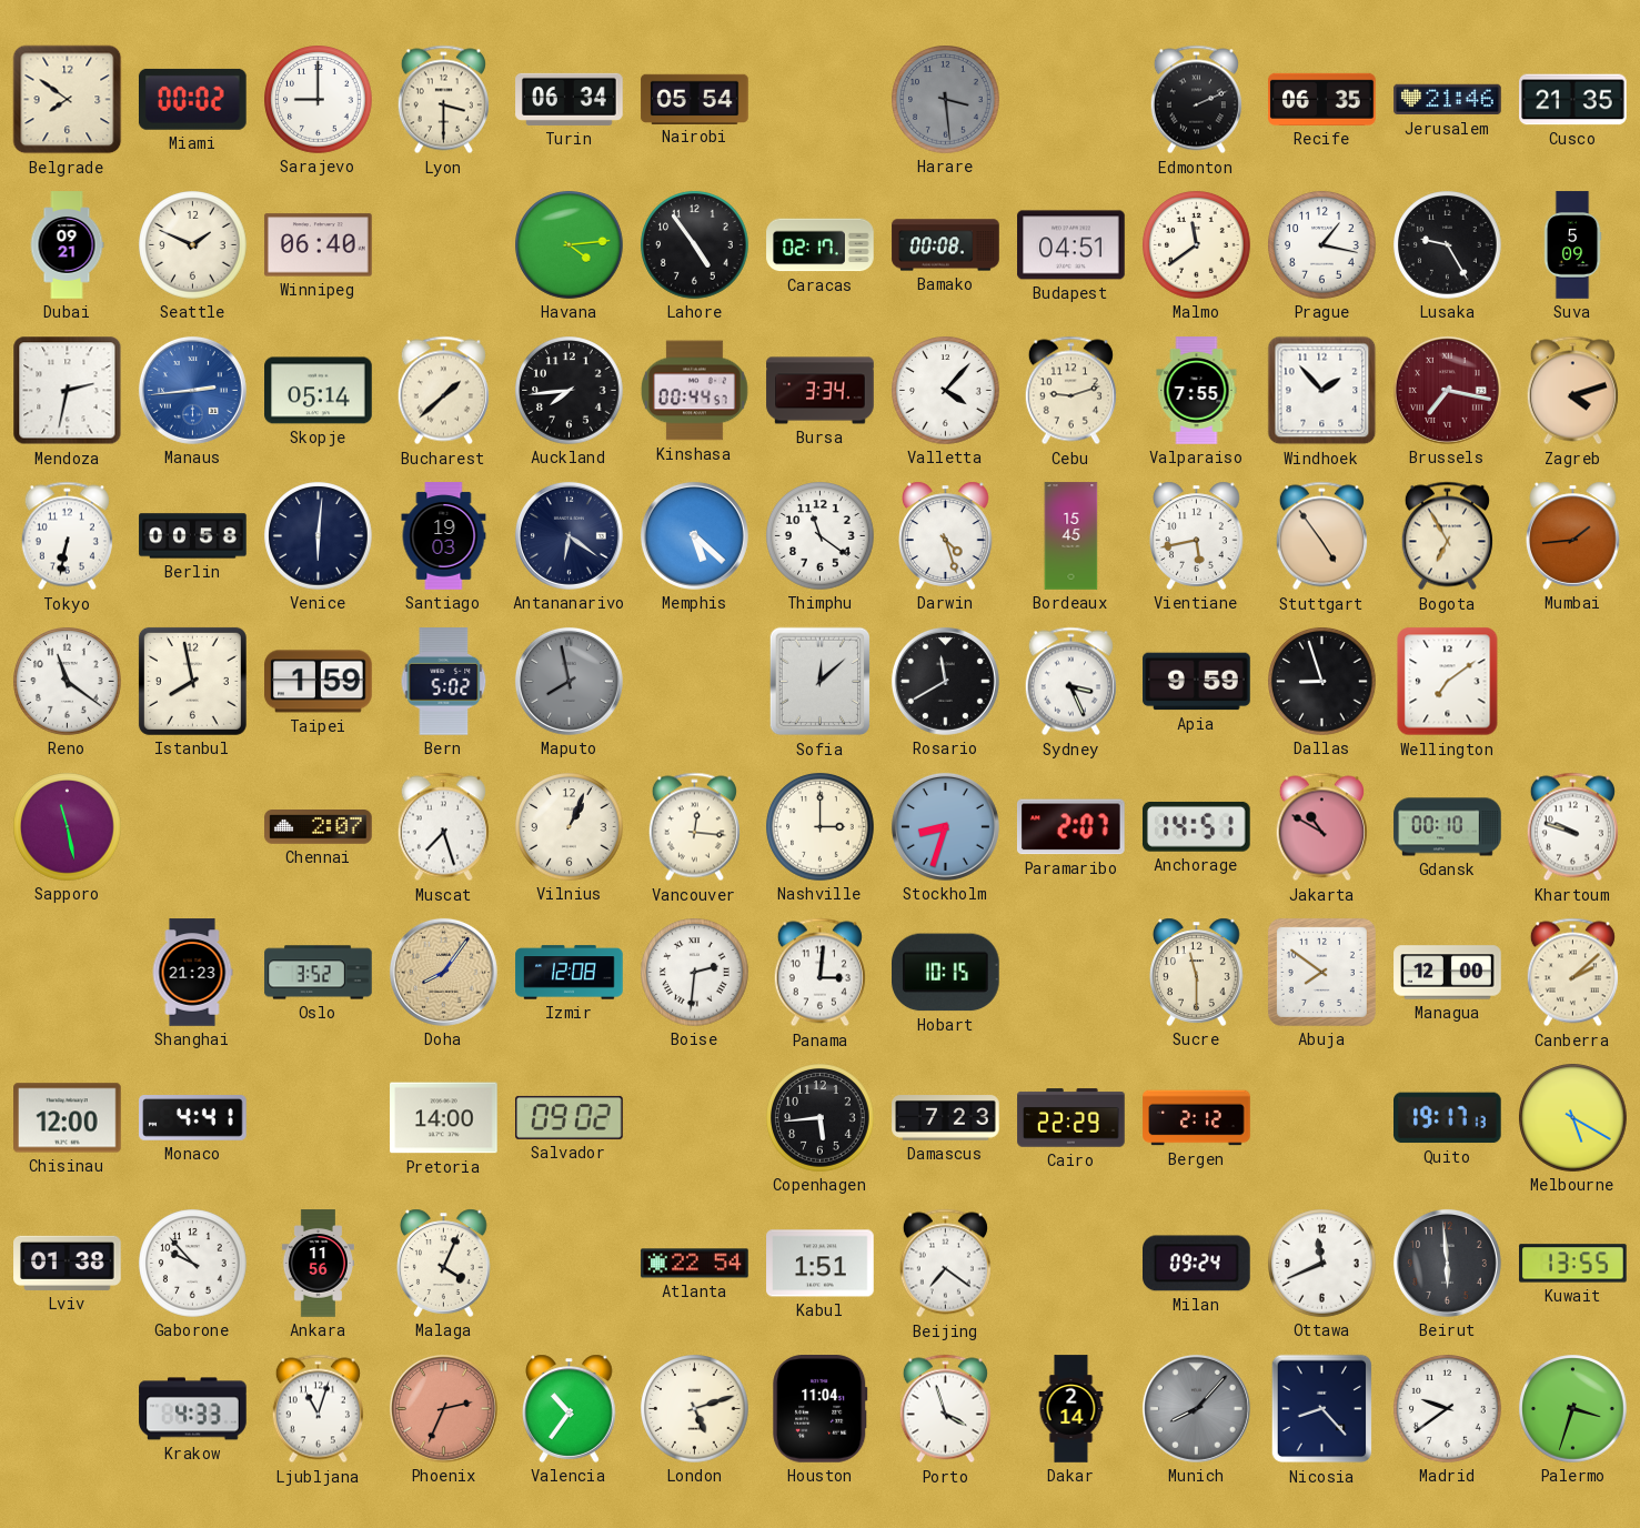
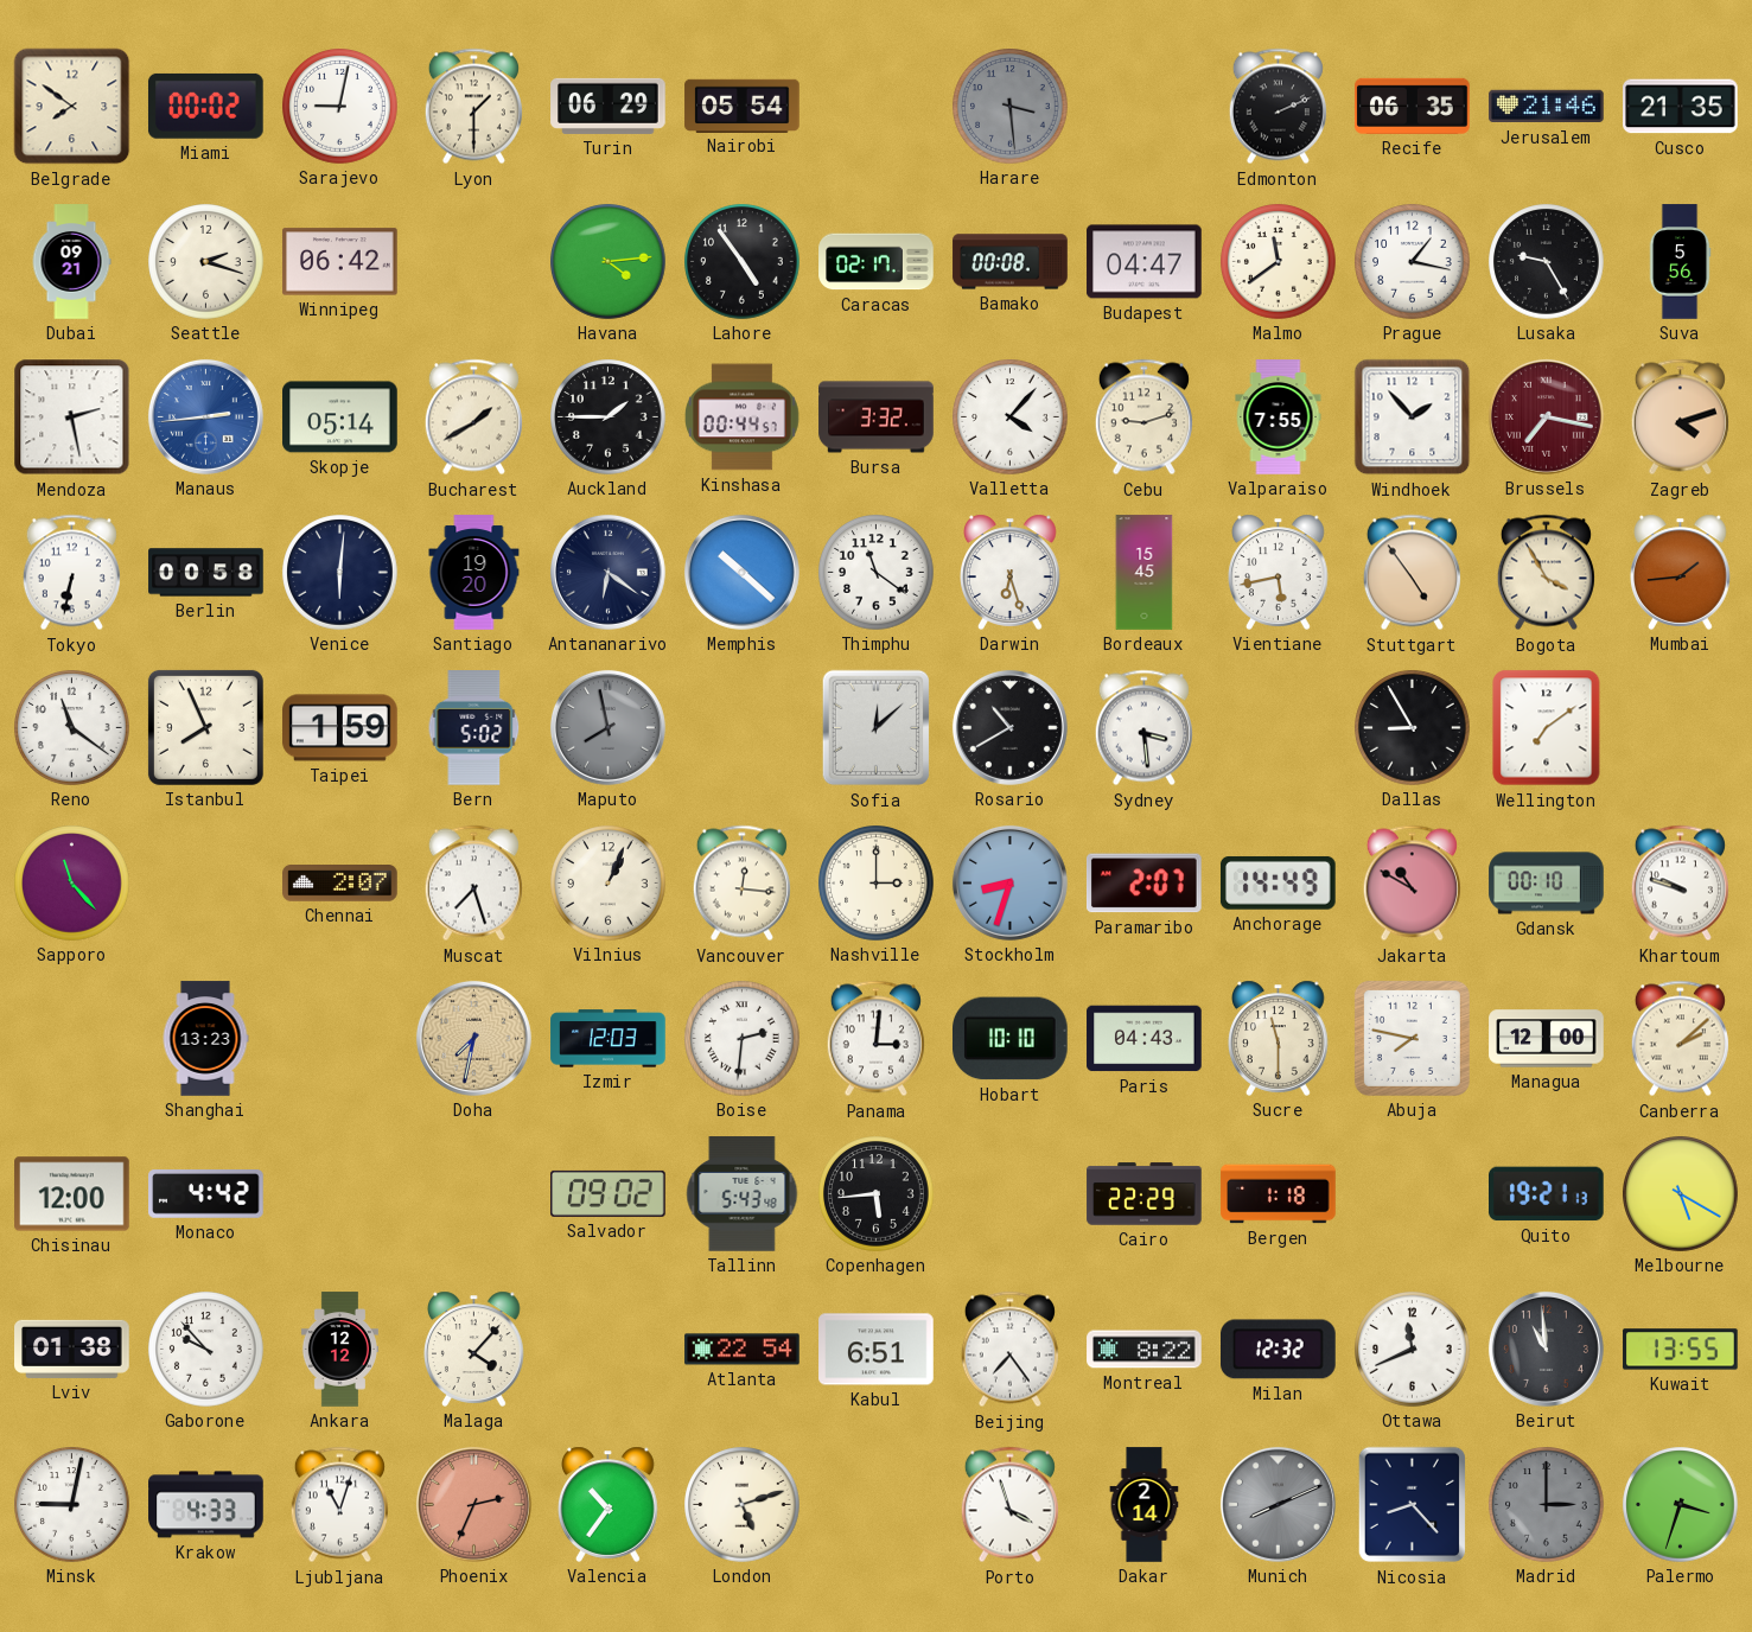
Sarajevo: 9:00 -> 9:02 (340, 107)
Lyon: 3:30 -> 1:30 (473, 107)
Turin: 06:34 -> 06:29 (609, 106)
Seattle: 1:49 -> 2:18 (206, 262)
Winnipeg: 06:40 -> 06:42 (340, 262)
Budapest: 04:51 -> 04:47 (1145, 262)
Suva: 5:09 -> 5:56 (1680, 262)
Mendoza: 2:32 -> 2:28 (72, 417)
Bucharest: 1:38 -> 1:40 (473, 417)
Auckland: 7:44 -> 1:45 (609, 417)
Bursa: 3:34 -> 3:32 (877, 417)
Santiago: 19:03 -> 19:20 (474, 573)
Memphis: 5:22 -> 10:22 (741, 572)
Darwin: 4:27 -> 6:27 (1011, 572)
Bogota: 6:55 -> 3:55 (1546, 573)
Istanbul: 7:58 -> 7:56 (205, 727)
Rosario: 11:40 -> 10:40 (1009, 727)
Sydney: 3:26 -> 3:29 (1143, 728)
Apia: 9:59 -> none (1197, 682)
Dallas: 8:57 -> 8:55 (1413, 728)
Sapporo: 11:28 -> 11:23 (72, 884)
Anchorage: 14:51 -> 14:49 (1279, 884)
Shanghai: 21:23 -> 13:23 (205, 1039)
Oslo: 3:52 -> none (319, 973)
Doha: 8:06 -> 7:32 (473, 1038)
Izmir: 12:08 -> 12:03 (609, 1039)
Hobart: 10:15 -> 10:10 (1011, 1039)
Paris: none -> 04:43 (1145, 1039)
Abuja: 7:51 -> 7:47 (1412, 1038)
Monaco: 4:41 -> 4:42 (206, 1194)
Pretoria: 14:00 -> none (444, 1118)
Tallinn: none -> 5:43 (743, 1194)
Damascus: 7:23 -> none (946, 1118)
Bergen: 2:12 -> 1:18 (1279, 1194)
Quito: 19:17 -> 19:21 (1547, 1194)
Ankara: 11:56 -> 12:12 (339, 1350)
Malaga: 4:04 -> 4:07 (474, 1349)
Kabul: 1:51 -> 6:51 (877, 1350)
Beijing: 7:21 -> 7:24 (1009, 1350)
Montreal: none -> 8:22 (1145, 1350)
Milan: 09:24 -> 12:32 (1279, 1350)
Beirut: 5:59 -> 10:59 (1546, 1349)
Minsk: none -> 9:02 (72, 1505)
Houston: 11:04 -> none (821, 1409)
Munich: 8:07 -> 8:11 (1278, 1504)
Madrid: 9:39 -> 3:00 (1547, 1505)
Madrid dial: white -> grey (1547, 1505)
